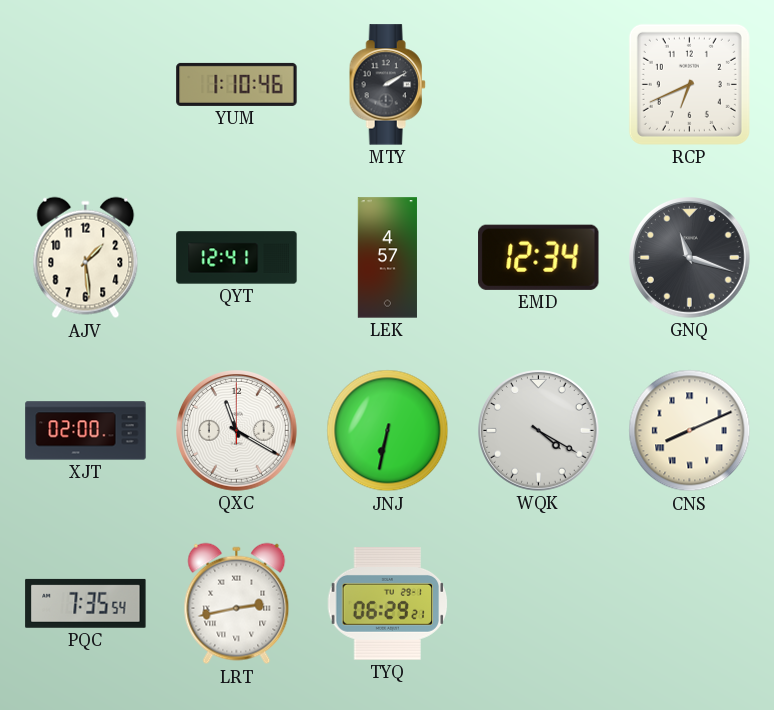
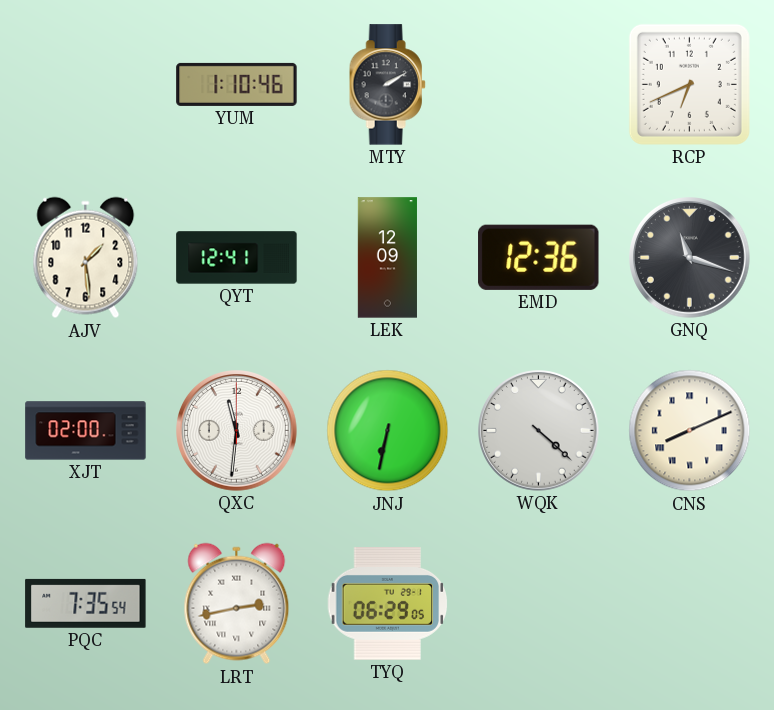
LEK: 4:57 -> 12:09 (387, 258)
EMD: 12:34 -> 12:36 (539, 257)
QXC: 11:20 -> 11:31 (237, 431)
WQK: 4:20 -> 4:22 (539, 431)
TYQ: 06:29:21 -> 06:29:05 (388, 604)
